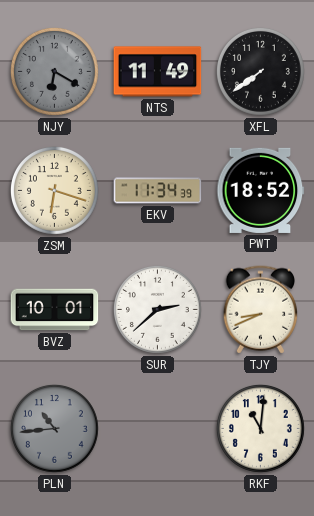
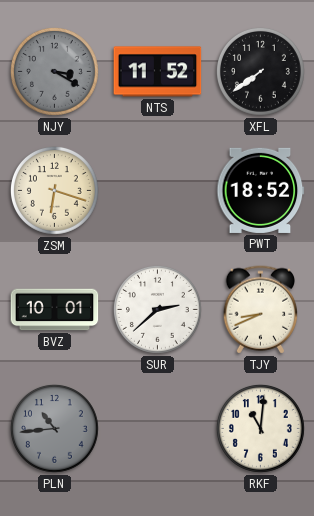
NJY: 6:20 -> 3:20 (54, 71)
NTS: 11:49 -> 11:52 (158, 72)
EKV: 11:34 -> none (158, 191)
